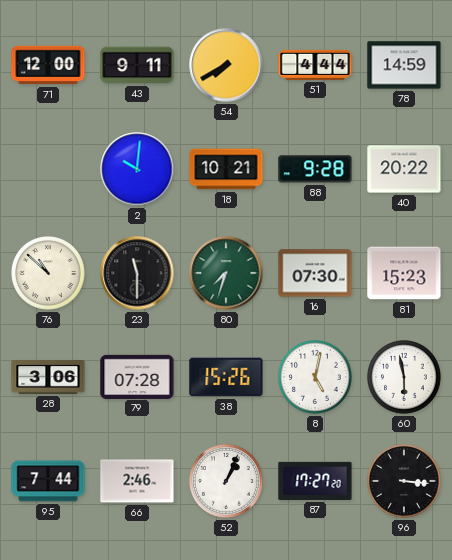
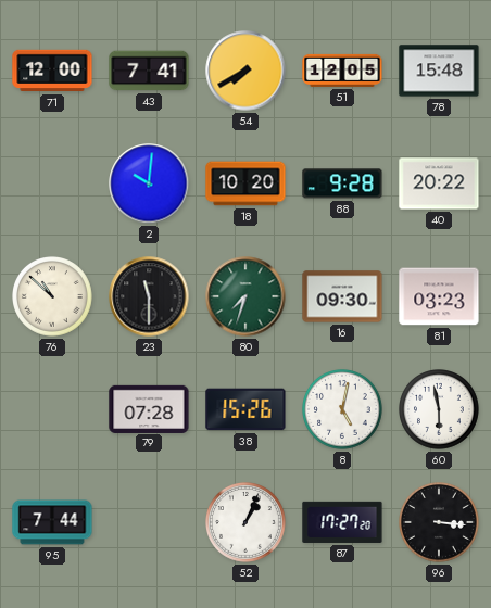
43: 9:11 -> 7:41 (149, 71)
51: 4:44 -> 12:05 (342, 71)
78: 14:59 -> 15:48 (439, 71)
18: 10:21 -> 10:20 (246, 183)
16: 07:30 -> 09:30 (342, 296)
81: 15:23 -> 03:23 (439, 296)
28: 3:06 -> none (48, 377)
66: 2:46 -> none (137, 481)
